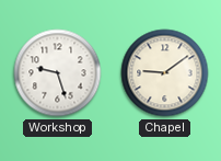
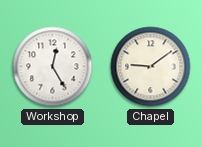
Workshop: 9:27 -> 12:25 (53, 67)
